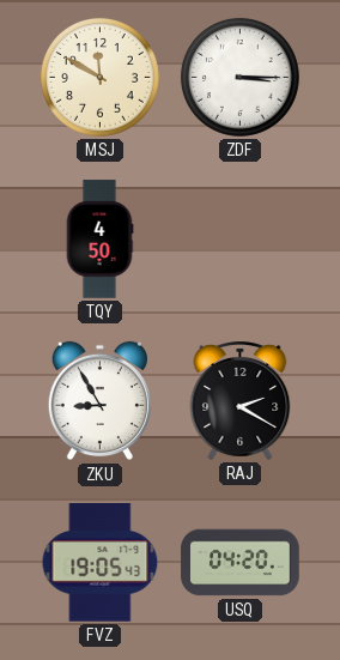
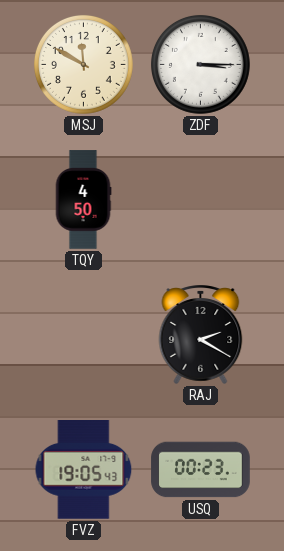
ZKU: 8:55 -> none (99, 401)
USQ: 04:20 -> 00:23 (201, 470)
